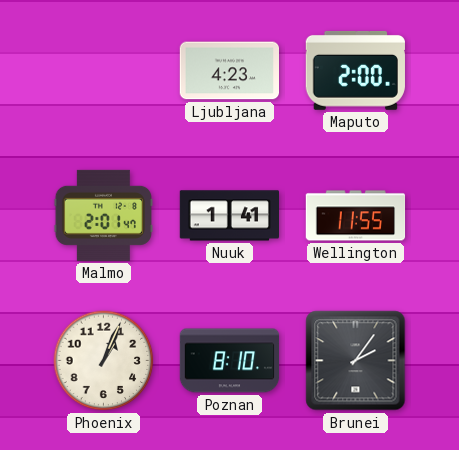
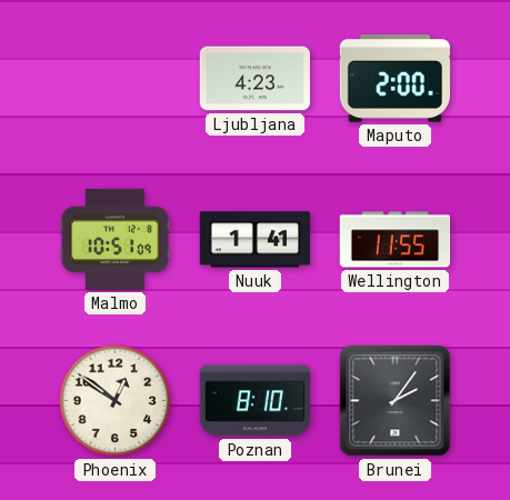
Malmo: 2:01 -> 10:51 (114, 239)
Phoenix: 1:04 -> 12:51 (116, 401)
